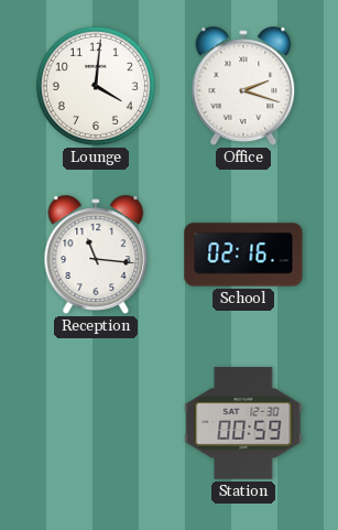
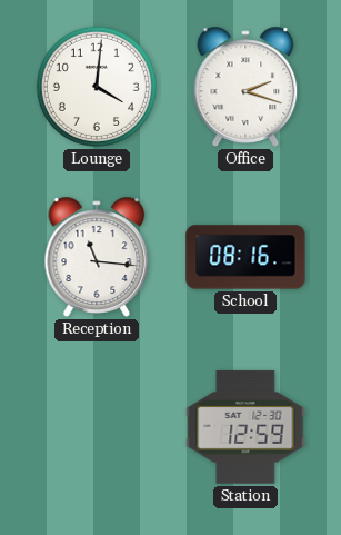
School: 02:16 -> 08:16 (245, 257)
Station: 00:59 -> 12:59 (245, 427)
